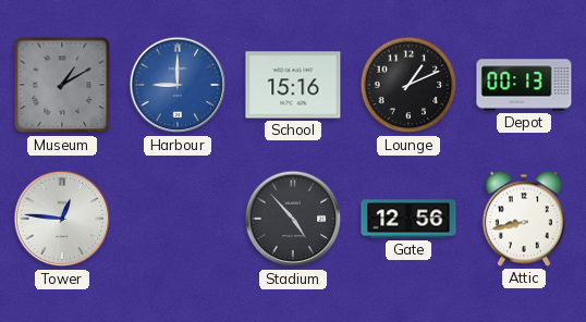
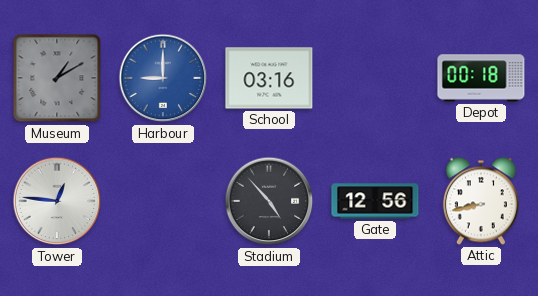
School: 15:16 -> 03:16 (269, 78)
Lounge: 1:11 -> none (408, 85)
Depot: 00:13 -> 00:18 (481, 78)
